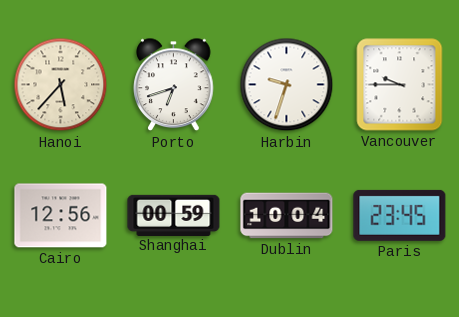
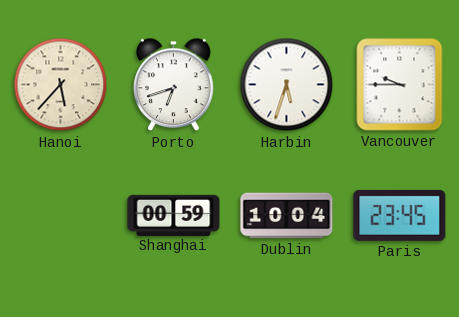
Harbin: 9:33 -> 5:33 (287, 85)
Cairo: 12:56 -> none (61, 216)
